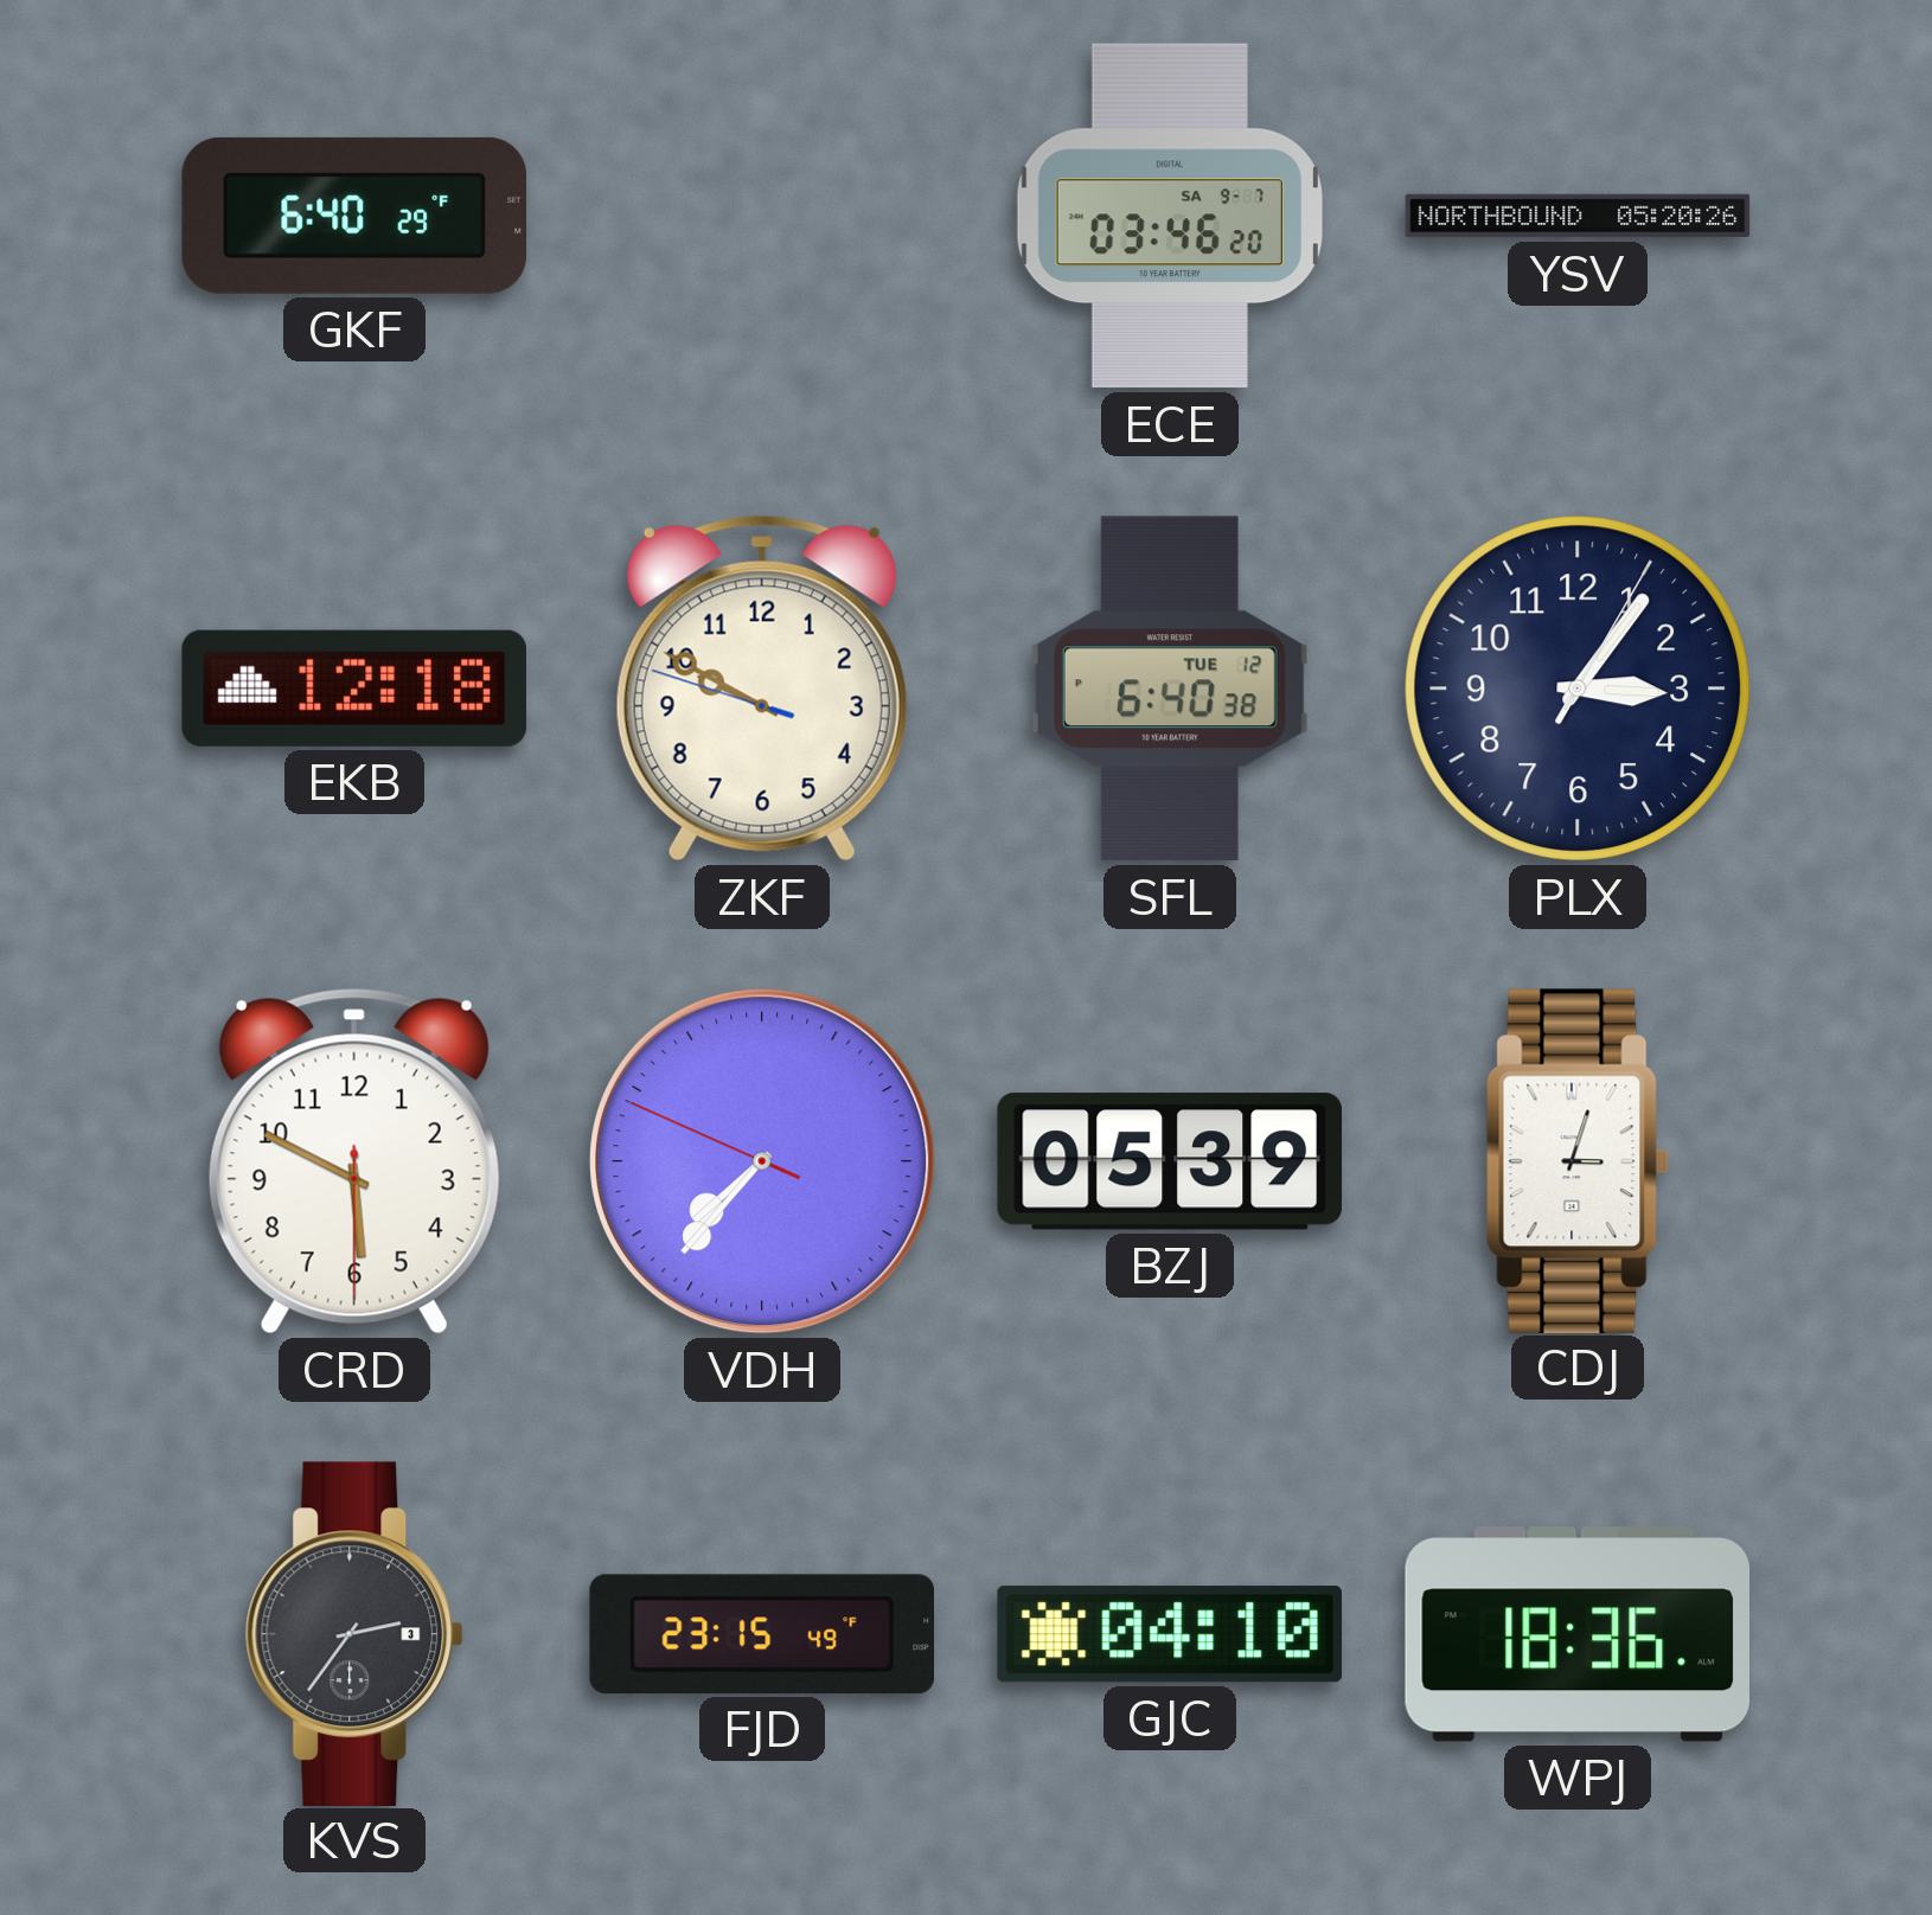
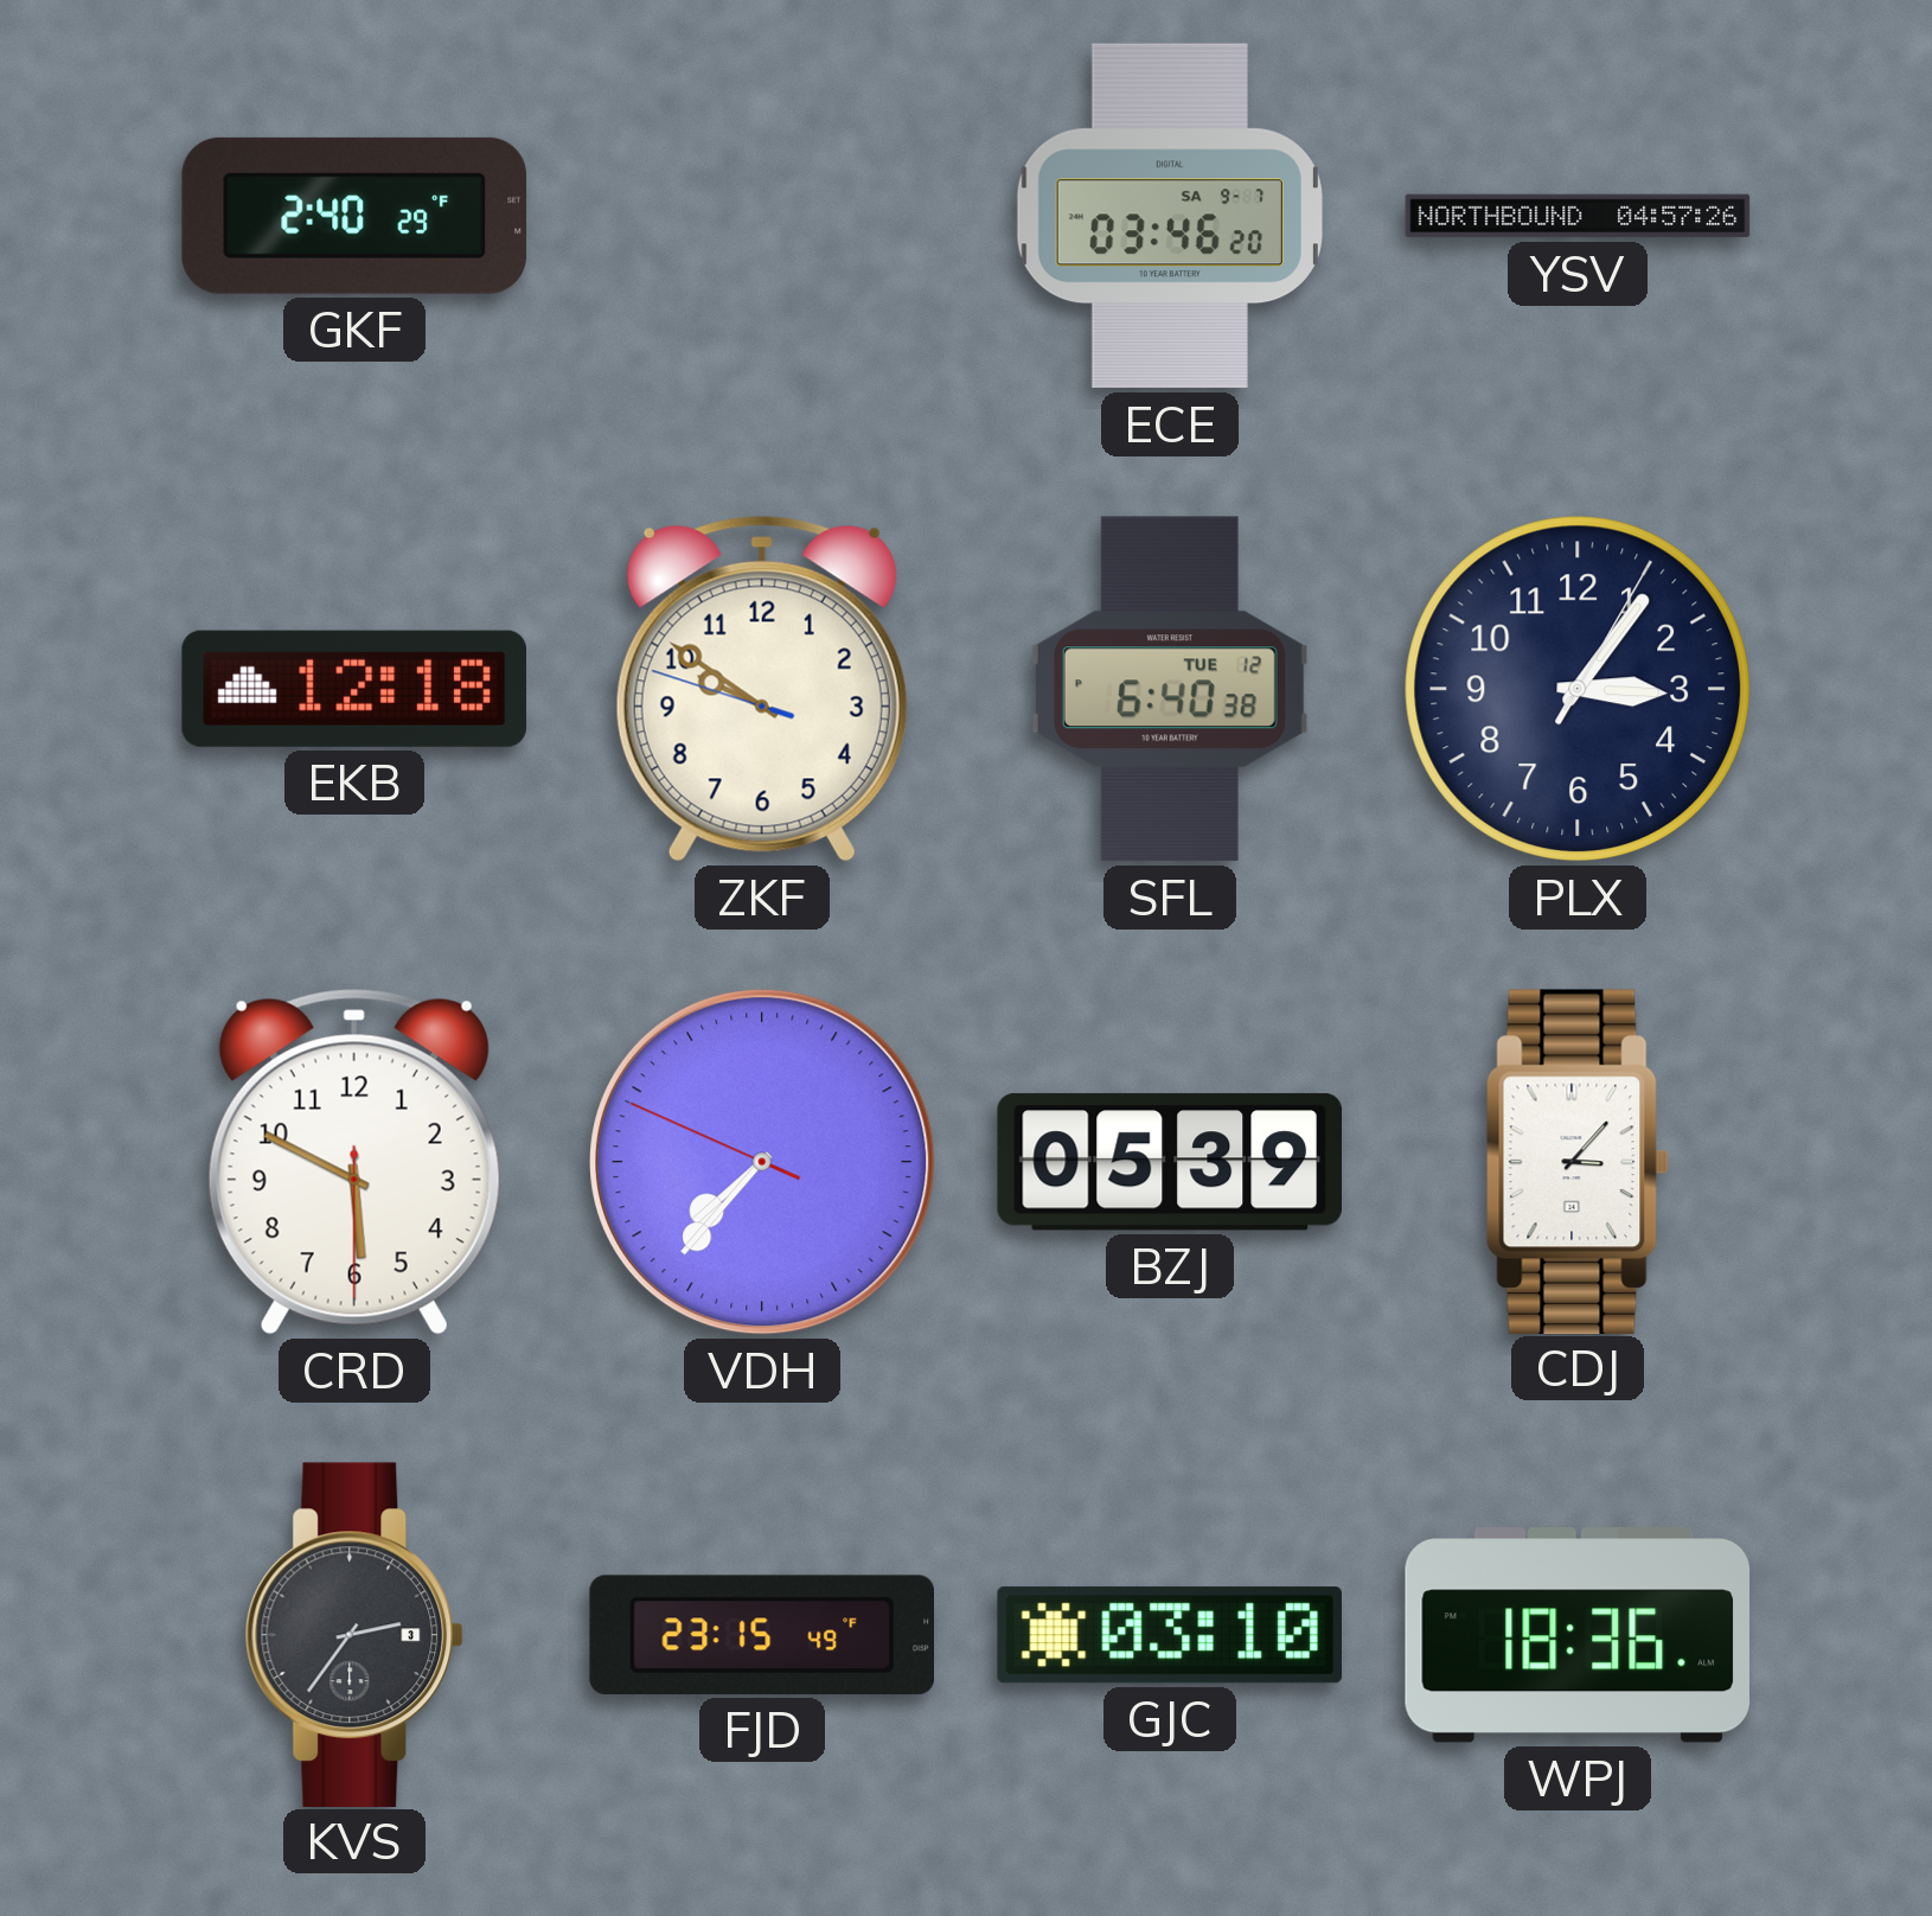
GKF: 6:40 -> 2:40 (354, 216)
YSV: 05:20 -> 04:57 (1578, 216)
ZKF: 9:49 -> 9:50 (762, 689)
CDJ: 3:03 -> 3:07 (1578, 1161)
GJC: 04:10 -> 03:10 (1170, 1635)
